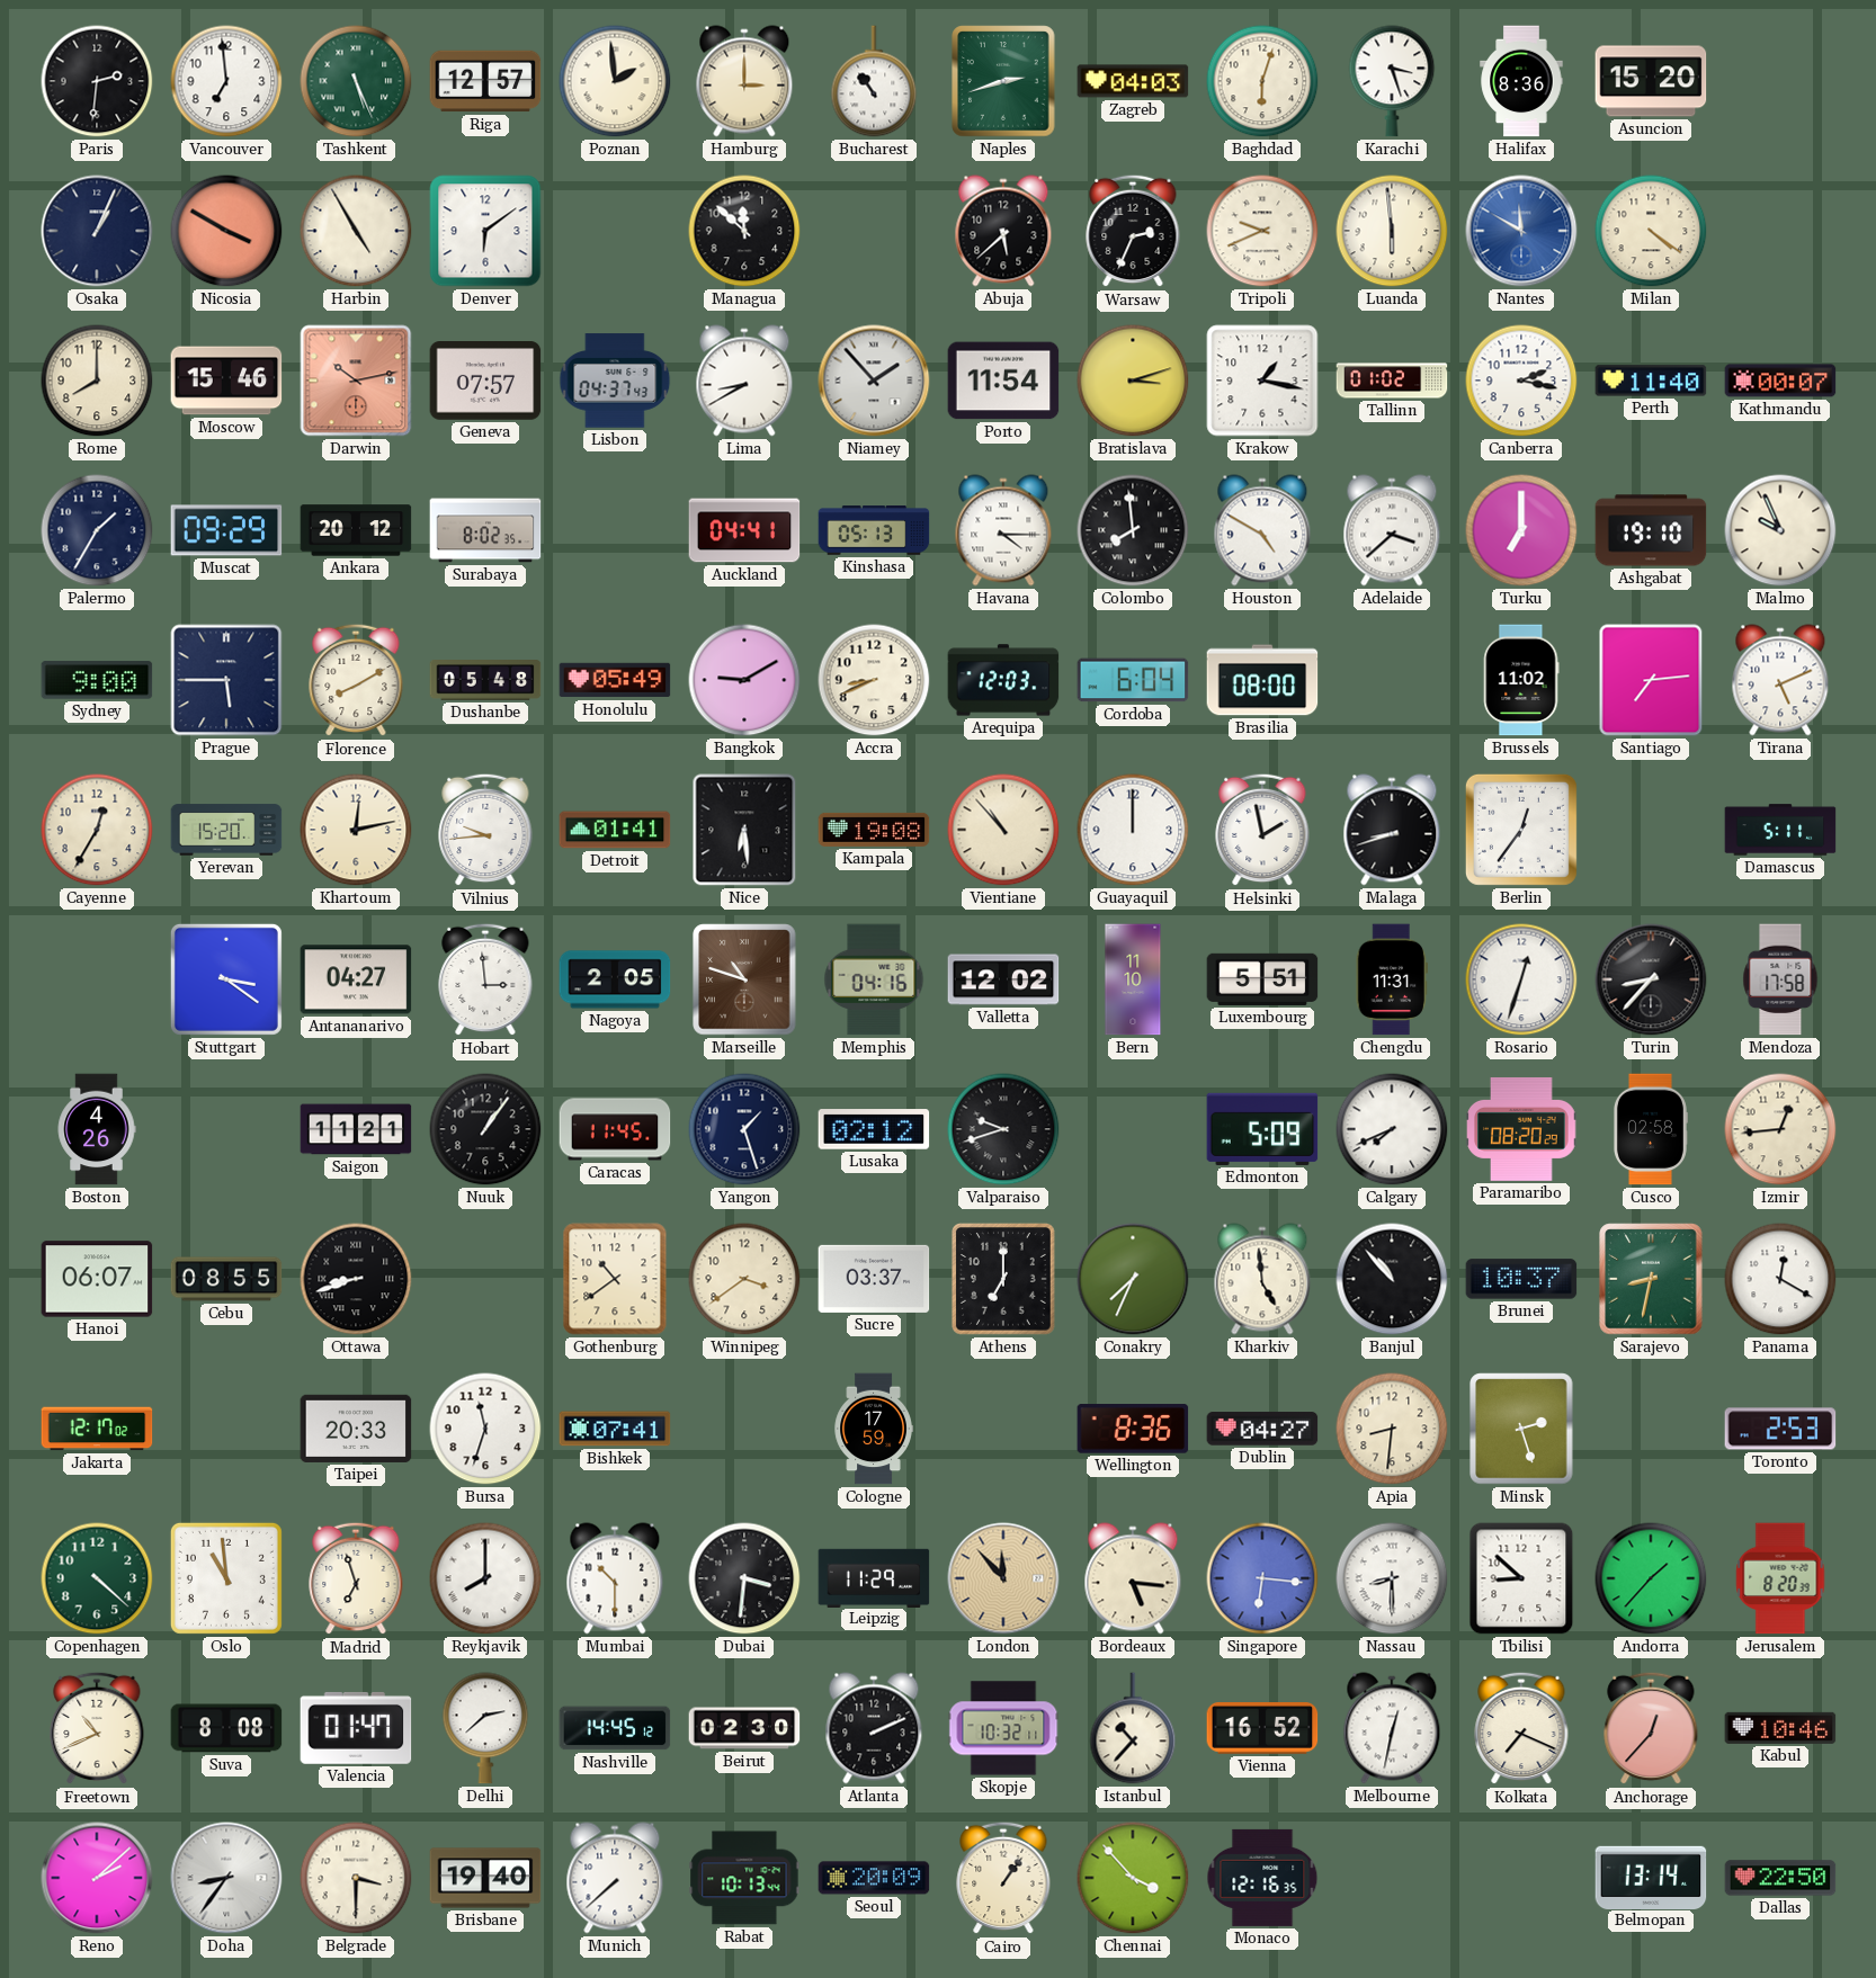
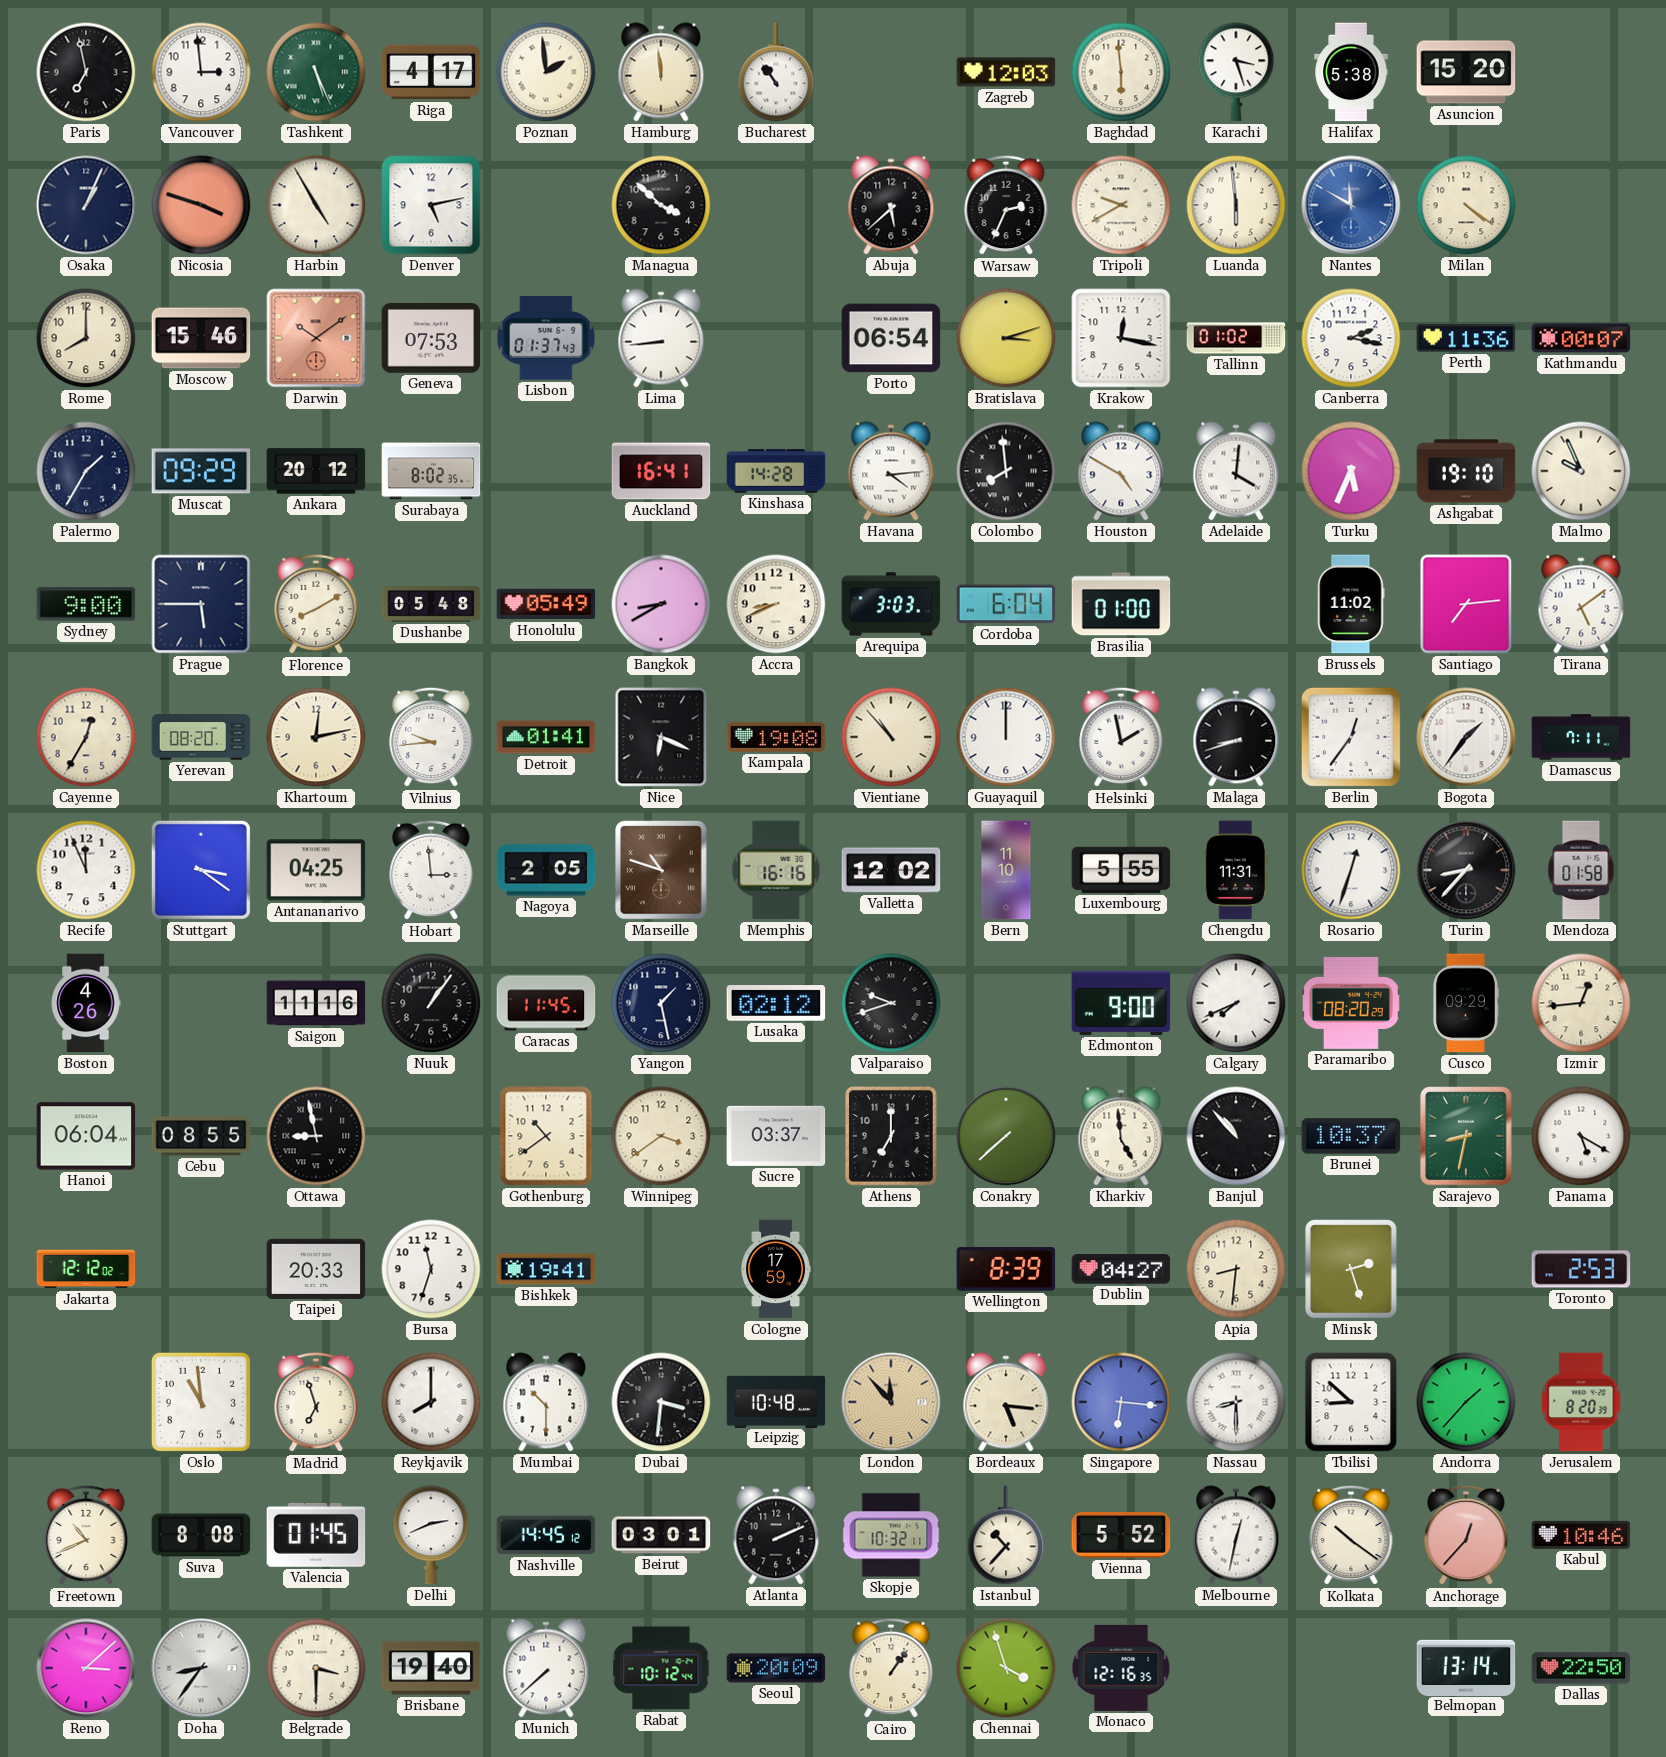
Paris: 2:31 -> 6:58 (86, 72)
Vancouver: 6:59 -> 2:59 (201, 72)
Riga: 12:57 -> 4:17 (431, 72)
Hamburg: 3:00 -> 11:59 (661, 72)
Naples: 2:42 -> none (1003, 81)
Zagreb: 04:03 -> 12:03 (1006, 72)
Baghdad: 6:03 -> 5:59 (1121, 72)
Halifax: 8:36 -> 5:38 (1351, 72)
Nicosia: 3:50 -> 3:48 (201, 205)
Denver: 6:09 -> 5:13 (431, 205)
Managua: 11:52 -> 3:52 (661, 205)
Tripoli: 9:41 -> 9:40 (1121, 205)
Darwin: 10:13 -> 10:09 (316, 338)
Geneva: 07:57 -> 07:53 (431, 338)
Lisbon: 04:37 -> 01:37 (546, 338)
Lima: 8:40 -> 8:44 (661, 338)
Niamey: 1:53 -> none (874, 381)
Porto: 11:54 -> 06:54 (891, 338)
Krakow: 1:17 -> 12:17 (1121, 338)
Perth: 11:40 -> 11:36 (1466, 338)
Auckland: 04:41 -> 16:41 (661, 471)
Kinshasa: 05:13 -> 14:28 (776, 471)
Havana: 4:15 -> 4:14 (891, 471)
Adelaide: 3:38 -> 4:01 (1236, 471)
Turku: 7:00 -> 5:34 (1351, 471)
Bangkok: 9:10 -> 8:40 (661, 604)
Arequipa: 12:03 -> 3:03 (891, 604)
Brasilia: 08:00 -> 01:00 (1121, 604)
Tirana: 5:11 -> 5:09 (1581, 604)
Yerevan: 15:20 -> 08:20 (201, 737)
Nice: 6:29 -> 6:19 (661, 737)
Bogota: none -> 1:36 (1466, 737)
Damascus: 5:11 -> 7:11 (1581, 737)
Recife: none -> 11:56 (86, 870)
Antananarivo: 04:27 -> 04:25 (316, 870)
Memphis: 04:16 -> 16:16 (776, 870)
Luxembourg: 5:51 -> 5:55 (1121, 870)
Mendoza: 17:58 -> 01:58 (1581, 870)
Saigon: 11:21 -> 11:16 (316, 1003)
Yangon: 1:27 -> 1:28 (661, 1003)
Edmonton: 5:09 -> 9:00 (1121, 1003)
Cusco: 02:58 -> 09:29 (1465, 1003)
Hanoi: 06:07 -> 06:04 (86, 1136)
Ottawa: 8:42 -> 8:58 (316, 1136)
Conakry: 7:34 -> 7:38 (1006, 1136)
Panama: 12:20 -> 5:20 (1581, 1136)
Jakarta: 12:17 -> 12:12 (86, 1269)
Bishkek: 07:41 -> 19:41 (546, 1269)
Wellington: 8:36 -> 8:39 (1006, 1269)
Copenhagen: 4:22 -> none (97, 1578)
Leipzig: 11:29 -> 10:48 (776, 1401)
Valencia: 01:47 -> 01:45 (316, 1535)
Delhi: 2:38 -> 2:41 (431, 1535)
Beirut: 02:30 -> 03:01 (661, 1535)
Vienna: 16:52 -> 5:52 (1121, 1536)
Kolkata: 7:19 -> 10:21 (1351, 1535)
Reno: 2:08 -> 3:08 (86, 1668)
Rabat: 10:13 -> 10:12 (661, 1668)
Chennai: 3:53 -> 3:57 (1006, 1668)
